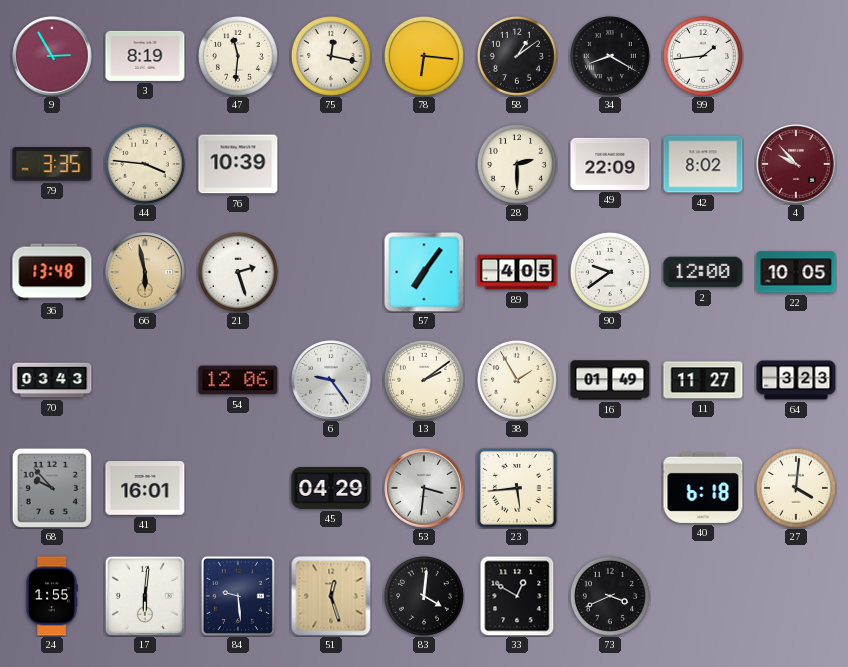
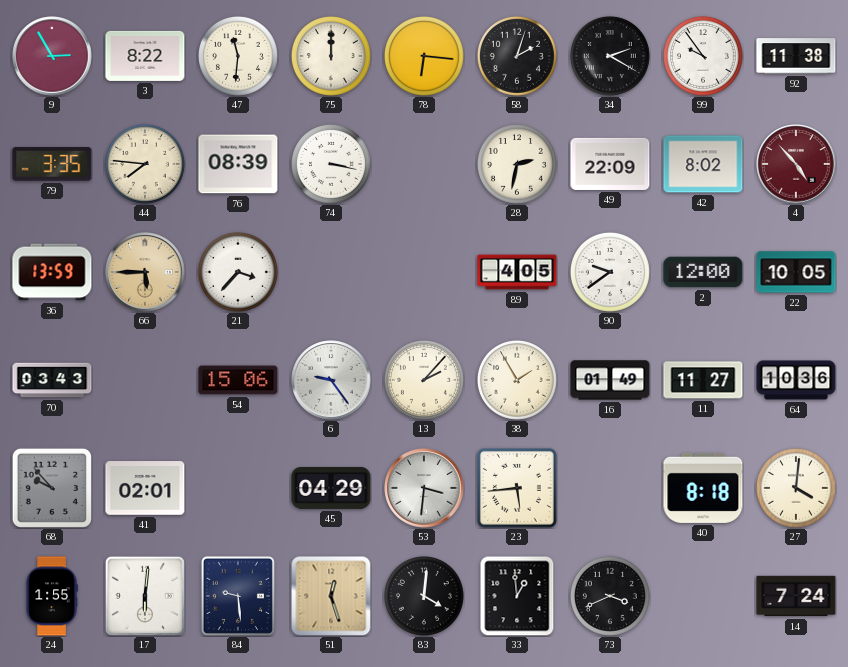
3: 8:19 -> 8:22 (145, 56)
75: 12:17 -> 12:00 (331, 56)
58: 1:09 -> 2:03 (517, 56)
34: 8:20 -> 2:20 (610, 56)
99: 1:44 -> 9:54 (703, 56)
92: none -> 11:38 (796, 56)
44: 3:46 -> 7:46 (145, 164)
76: 10:39 -> 08:39 (238, 164)
74: none -> 3:17 (331, 164)
28: 2:30 -> 2:32 (517, 164)
4: 9:53 -> 4:53 (796, 164)
36: 13:48 -> 13:59 (52, 272)
66: 5:58 -> 5:45 (145, 272)
21: 2:27 -> 3:37 (238, 272)
57: 7:06 -> none (424, 272)
54: 12:06 -> 15:06 (238, 380)
13: 2:09 -> 2:07 (424, 380)
64: 3:23 -> 10:36 (796, 380)
41: 16:01 -> 02:01 (145, 488)
40: 6:18 -> 8:18 (703, 488)
33: 12:50 -> 12:59 (517, 596)
14: none -> 7:24 (796, 596)
